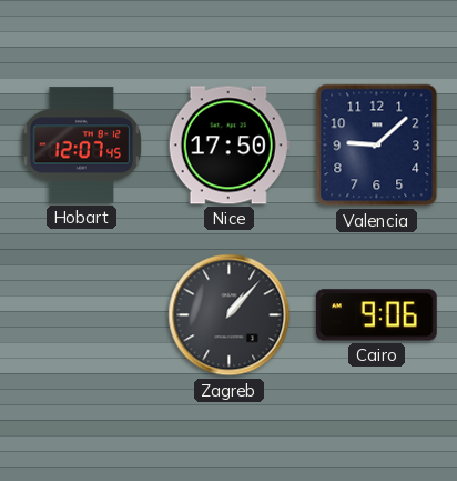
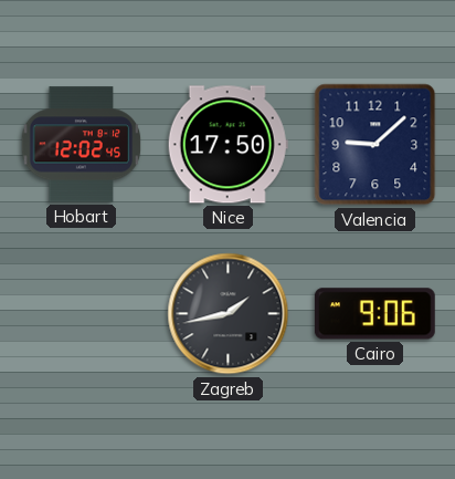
Hobart: 12:07 -> 12:02 (82, 145)
Zagreb: 1:07 -> 1:43 (229, 314)
